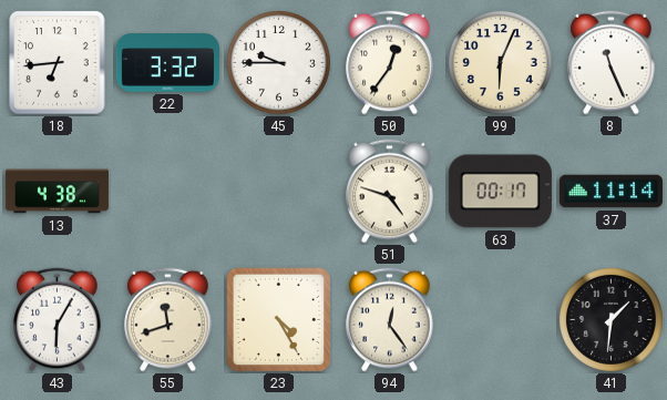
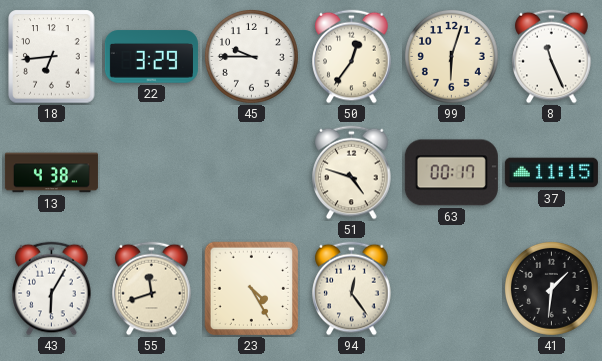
22: 3:32 -> 3:29 (151, 57)
99: 6:04 -> 6:03 (451, 56)
37: 11:14 -> 11:15 (551, 173)
